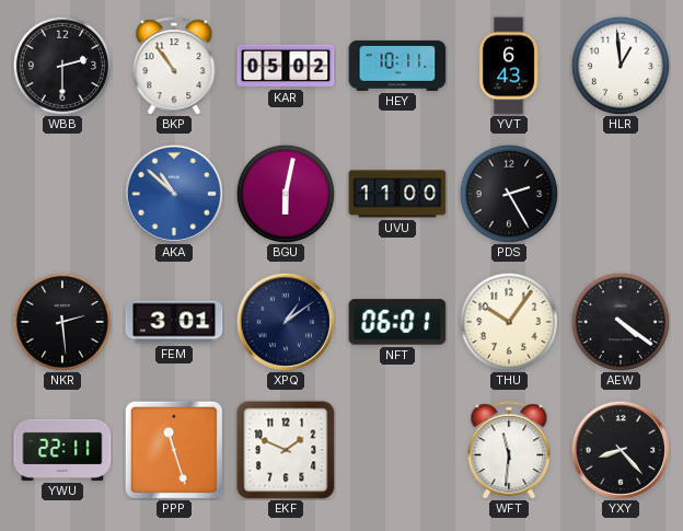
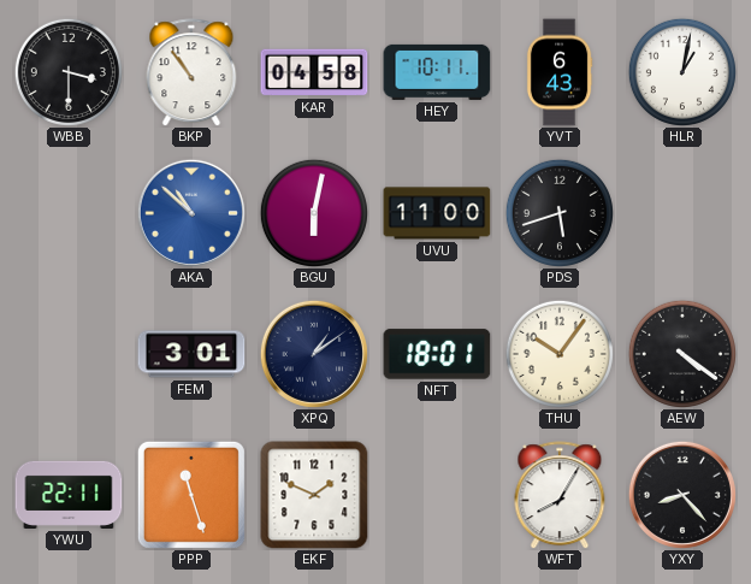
WBB: 2:30 -> 3:30 (69, 72)
KAR: 05:02 -> 04:58 (314, 72)
HLR: 12:59 -> 1:02 (682, 72)
PDS: 2:25 -> 5:42 (560, 213)
NKR: 2:29 -> none (62, 322)
NFT: 06:01 -> 18:01 (437, 354)
WFT: 11:31 -> 8:05 (560, 495)
